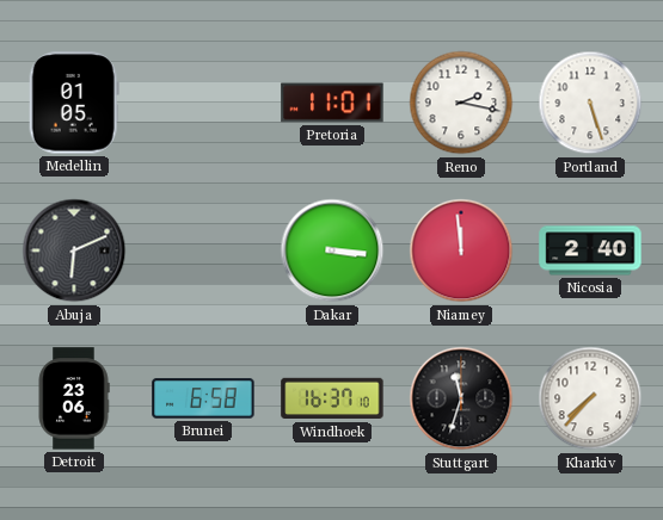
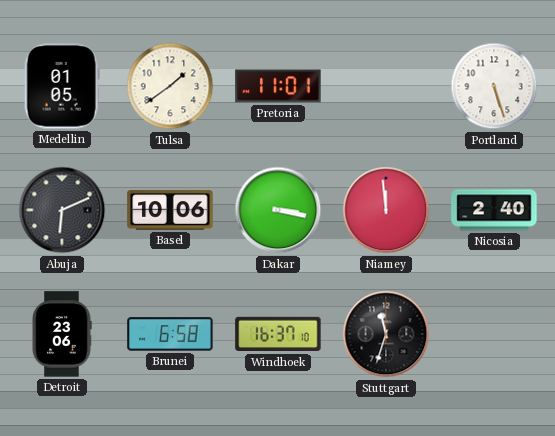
Tulsa: none -> 1:39 (170, 86)
Reno: 2:17 -> none (461, 103)
Basel: none -> 10:06 (170, 210)
Dakar: 3:16 -> 3:17 (278, 210)
Kharkiv: 7:37 -> none (590, 398)
